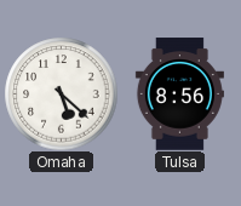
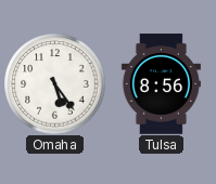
Omaha: 5:22 -> 5:24 (54, 83)
